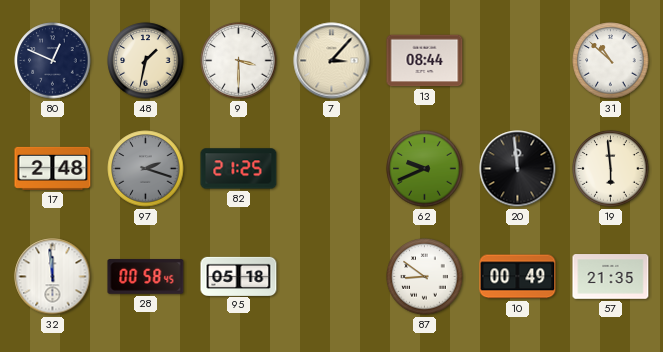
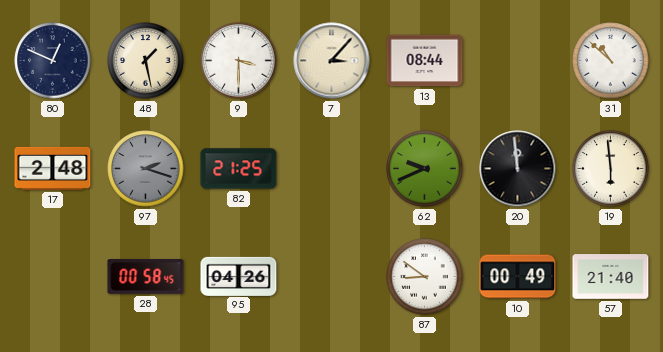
48: 1:32 -> 1:28 (146, 61)
32: 11:59 -> none (53, 277)
95: 05:18 -> 04:26 (239, 276)
57: 21:35 -> 21:40 (611, 277)
